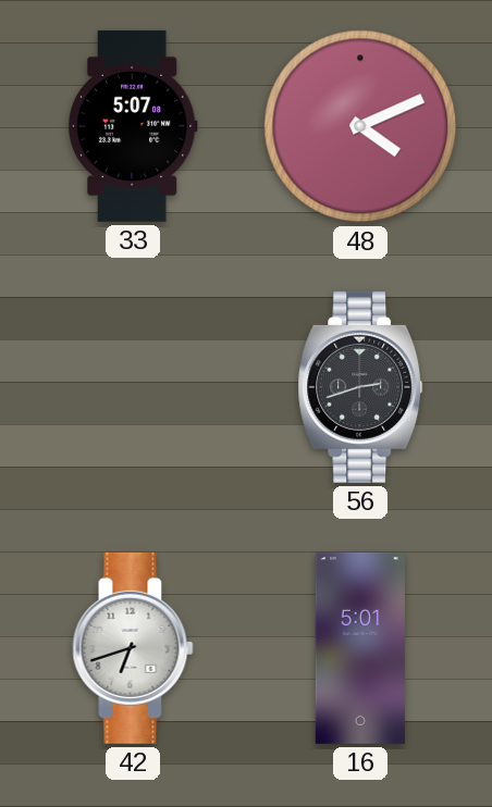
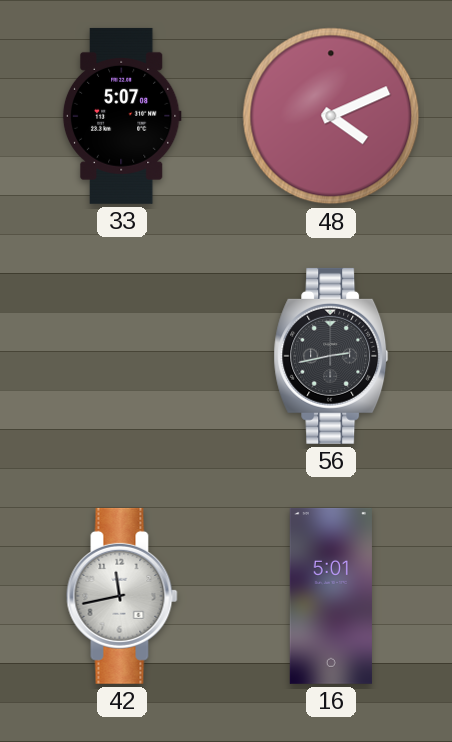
56: 2:42 -> 2:43 (331, 356)
42: 6:42 -> 11:43 (122, 596)
